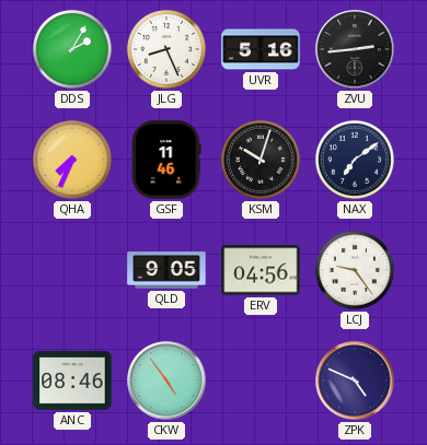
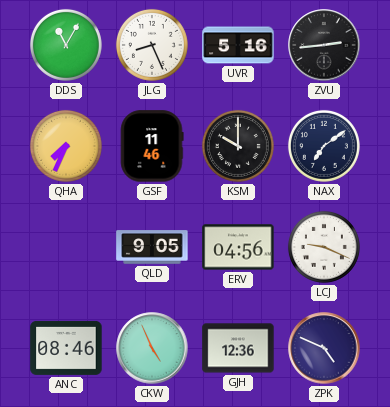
DDS: 2:05 -> 11:05 (66, 45)
KSM: 10:03 -> 10:00 (238, 146)
LCJ: 9:24 -> 9:19 (324, 247)
CKW: 4:54 -> 4:56 (152, 348)
GJH: none -> 12:36 (238, 348)
